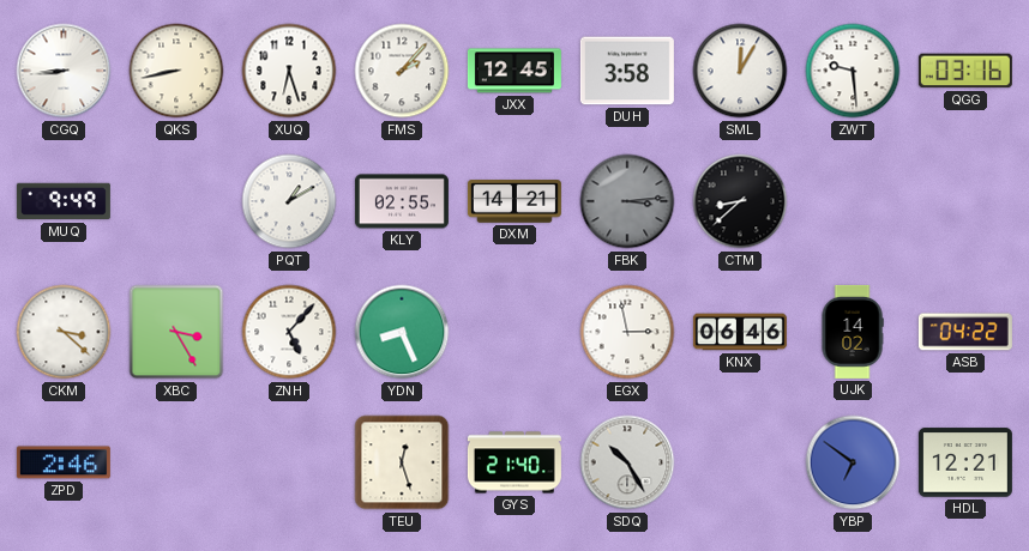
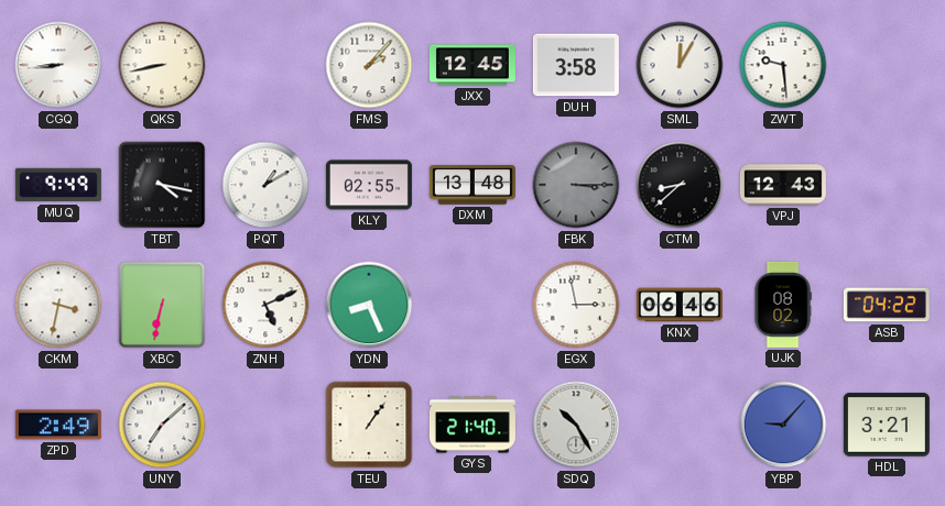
XUQ: 6:27 -> none (289, 71)
QGG: 03:16 -> none (965, 71)
TBT: none -> 4:17 (162, 185)
DXM: 14:21 -> 13:48 (472, 185)
FBK: 3:14 -> 3:15 (576, 185)
VPJ: none -> 12:43 (783, 185)
CKM: 3:22 -> 3:32 (58, 305)
XBC: 3:25 -> 6:32 (162, 305)
ZNH: 5:07 -> 5:11 (265, 305)
UJK: 14:02 -> 08:02 (783, 305)
ZPD: 2:46 -> 2:49 (58, 425)
UNY: none -> 7:08 (162, 425)
TEU: 12:27 -> 1:06 (369, 425)
YBP: 6:51 -> 9:07 (783, 425)
HDL: 12:21 -> 3:21 (887, 425)
